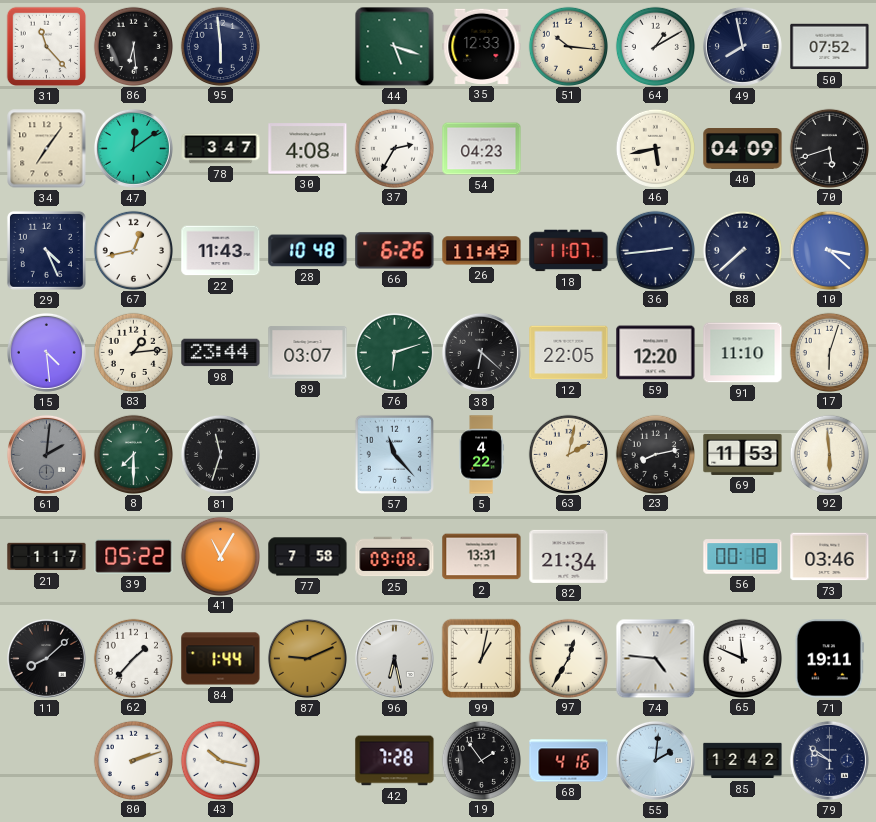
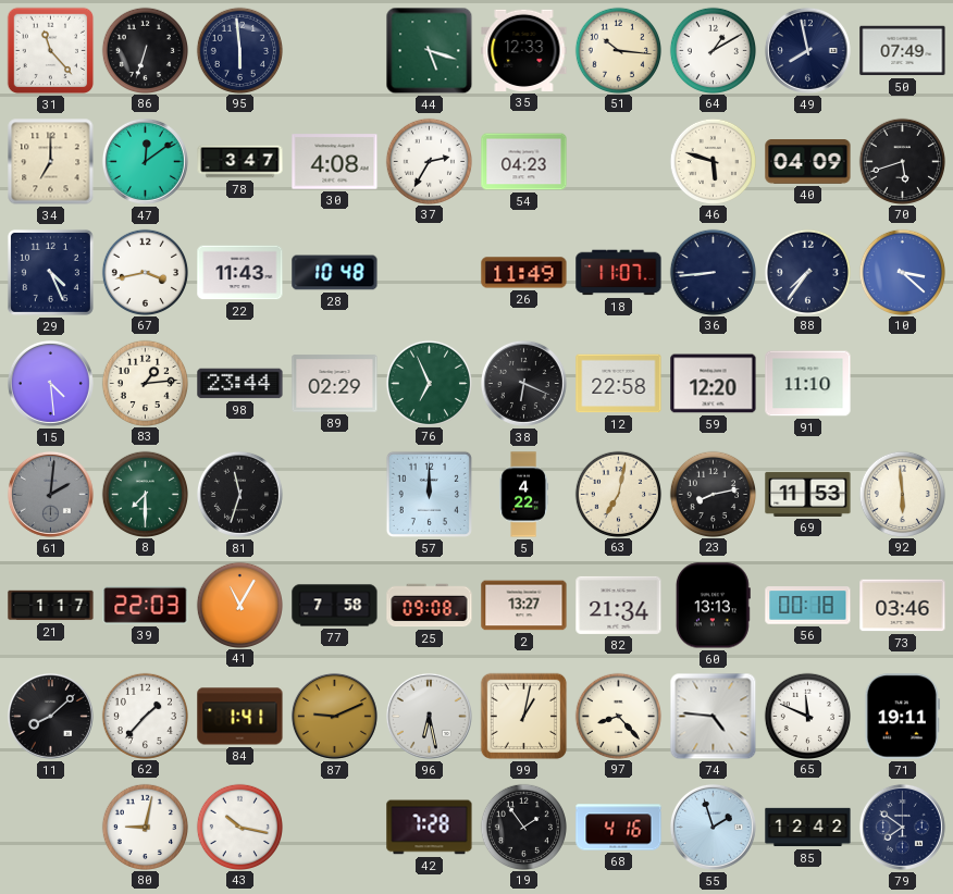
86: 6:29 -> 6:33 (145, 50)
50: 07:52 -> 07:49 (903, 51)
34: 7:06 -> 7:00 (51, 162)
46: 5:43 -> 5:48 (713, 161)
67: 12:43 -> 3:43 (145, 272)
66: 6:26 -> none (395, 251)
36: 2:44 -> 8:44 (713, 272)
88: 7:38 -> 7:36 (807, 272)
89: 03:07 -> 02:29 (335, 384)
76: 6:12 -> 6:56 (429, 383)
38: 6:22 -> 6:19 (523, 383)
12: 22:05 -> 22:58 (619, 384)
17: 6:03 -> none (829, 352)
57: 11:23 -> 12:00 (429, 494)
63: 2:02 -> 7:02 (618, 494)
39: 05:22 -> 22:03 (146, 605)
2: 13:31 -> 13:27 (524, 606)
60: none -> 13:13 (713, 606)
84: 1:44 -> 1:41 (240, 717)
97: 12:35 -> 8:23 (618, 716)
80: 2:12 -> 9:02 (145, 827)
55: 2:01 -> 1:57 (713, 827)
79: 9:51 -> 7:51 (902, 827)
